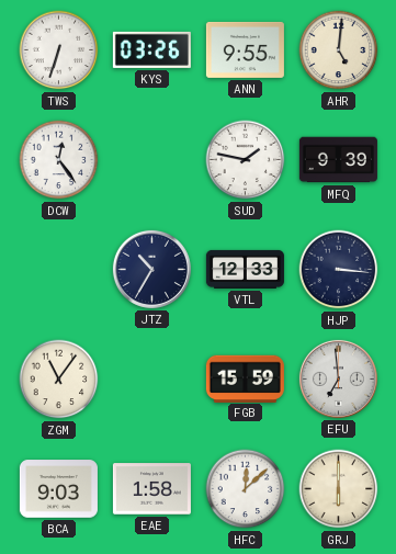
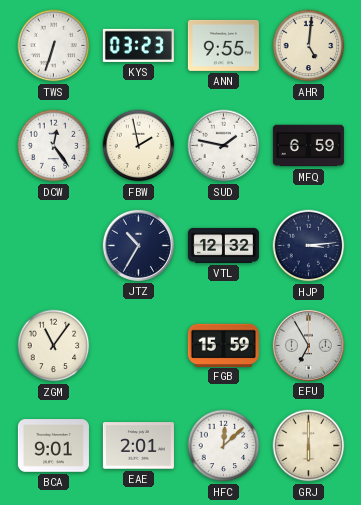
KYS: 03:26 -> 03:23 (138, 45)
FBW: none -> 1:58 (139, 146)
MFQ: 9:39 -> 6:59 (308, 146)
VTL: 12:33 -> 12:32 (223, 245)
HJP: 3:16 -> 3:14 (309, 246)
EFU: 6:59 -> 6:55 (308, 345)
BCA: 9:03 -> 9:01 (53, 446)
EAE: 1:58 -> 2:01 (138, 446)
